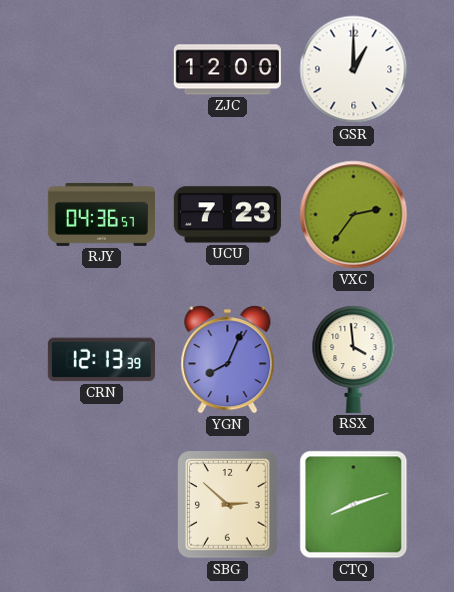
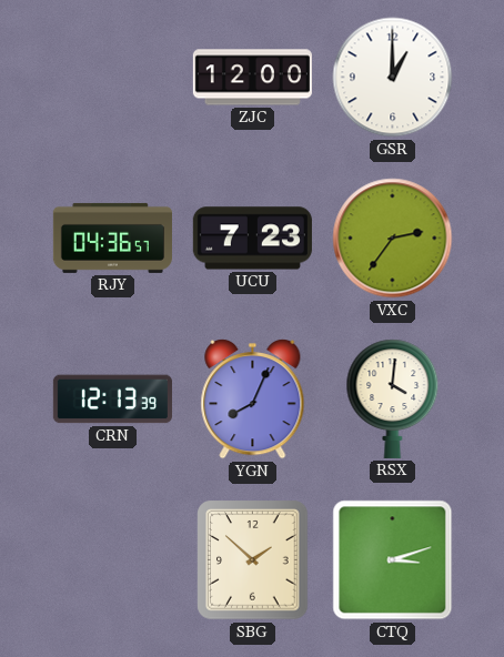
RSX: 3:59 -> 4:01 (393, 398)
SBG: 2:52 -> 1:52 (253, 560)
CTQ: 8:12 -> 3:12 (393, 560)
